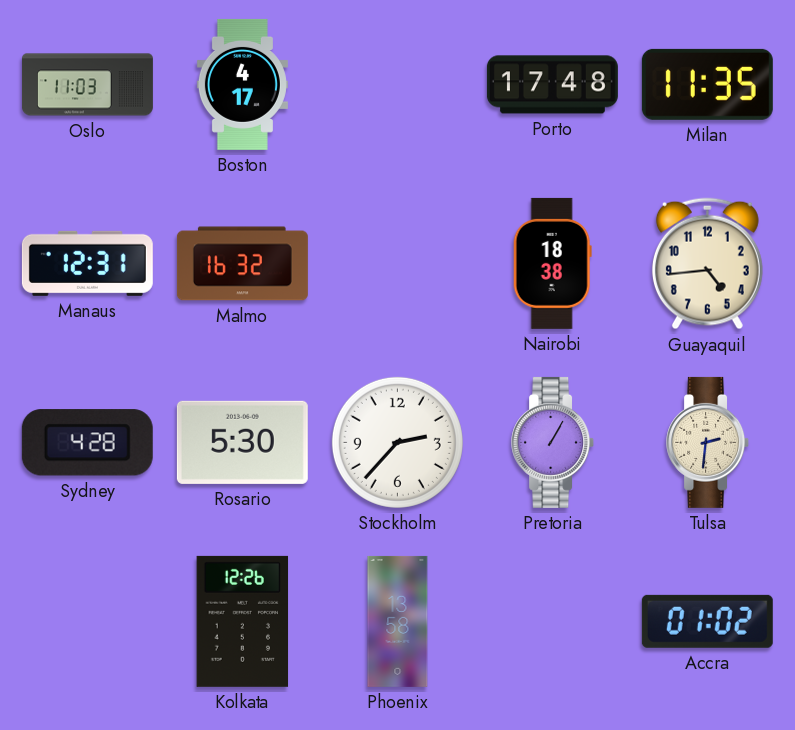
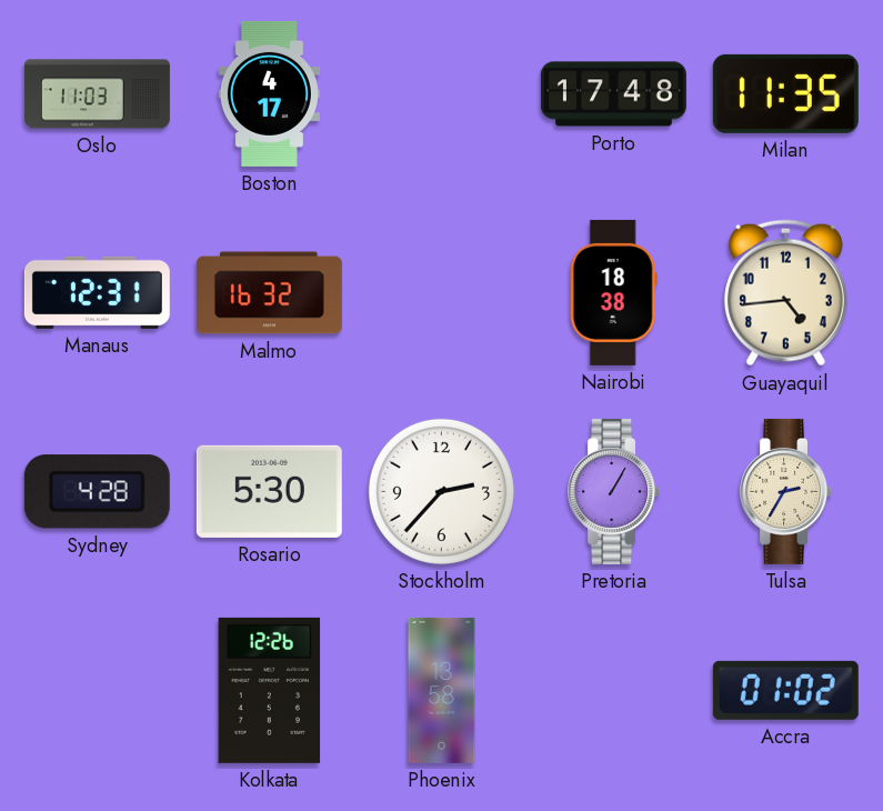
Tulsa: 2:31 -> 2:35 (786, 491)
